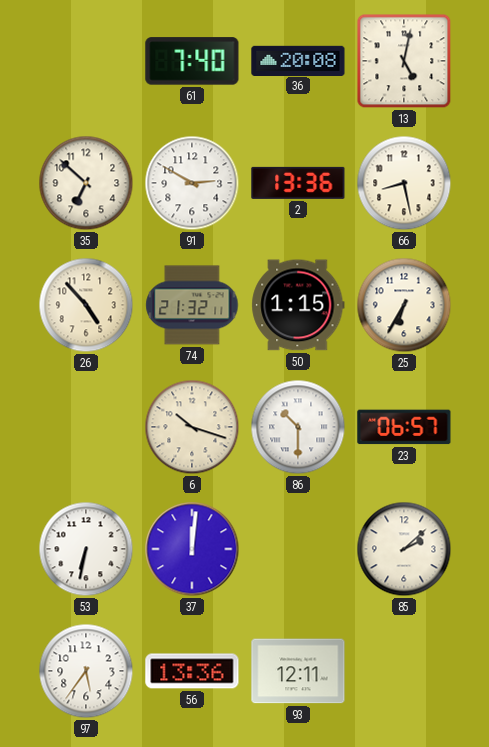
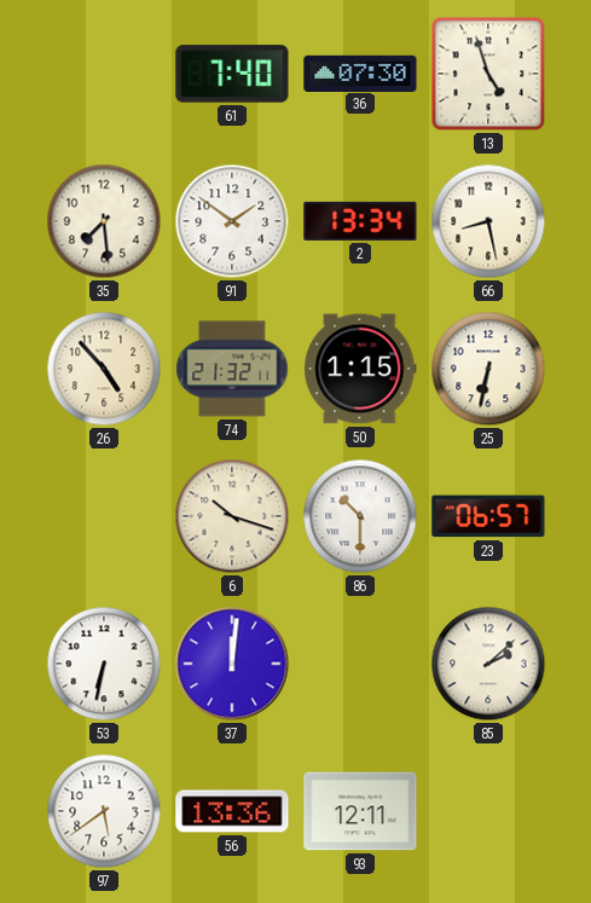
36: 20:08 -> 07:30 (360, 73)
13: 5:02 -> 4:57 (488, 74)
35: 6:52 -> 7:29 (104, 221)
91: 2:50 -> 1:51 (232, 221)
2: 13:36 -> 13:34 (360, 221)
25: 6:35 -> 6:32 (488, 369)
97: 5:36 -> 5:39 (104, 811)
